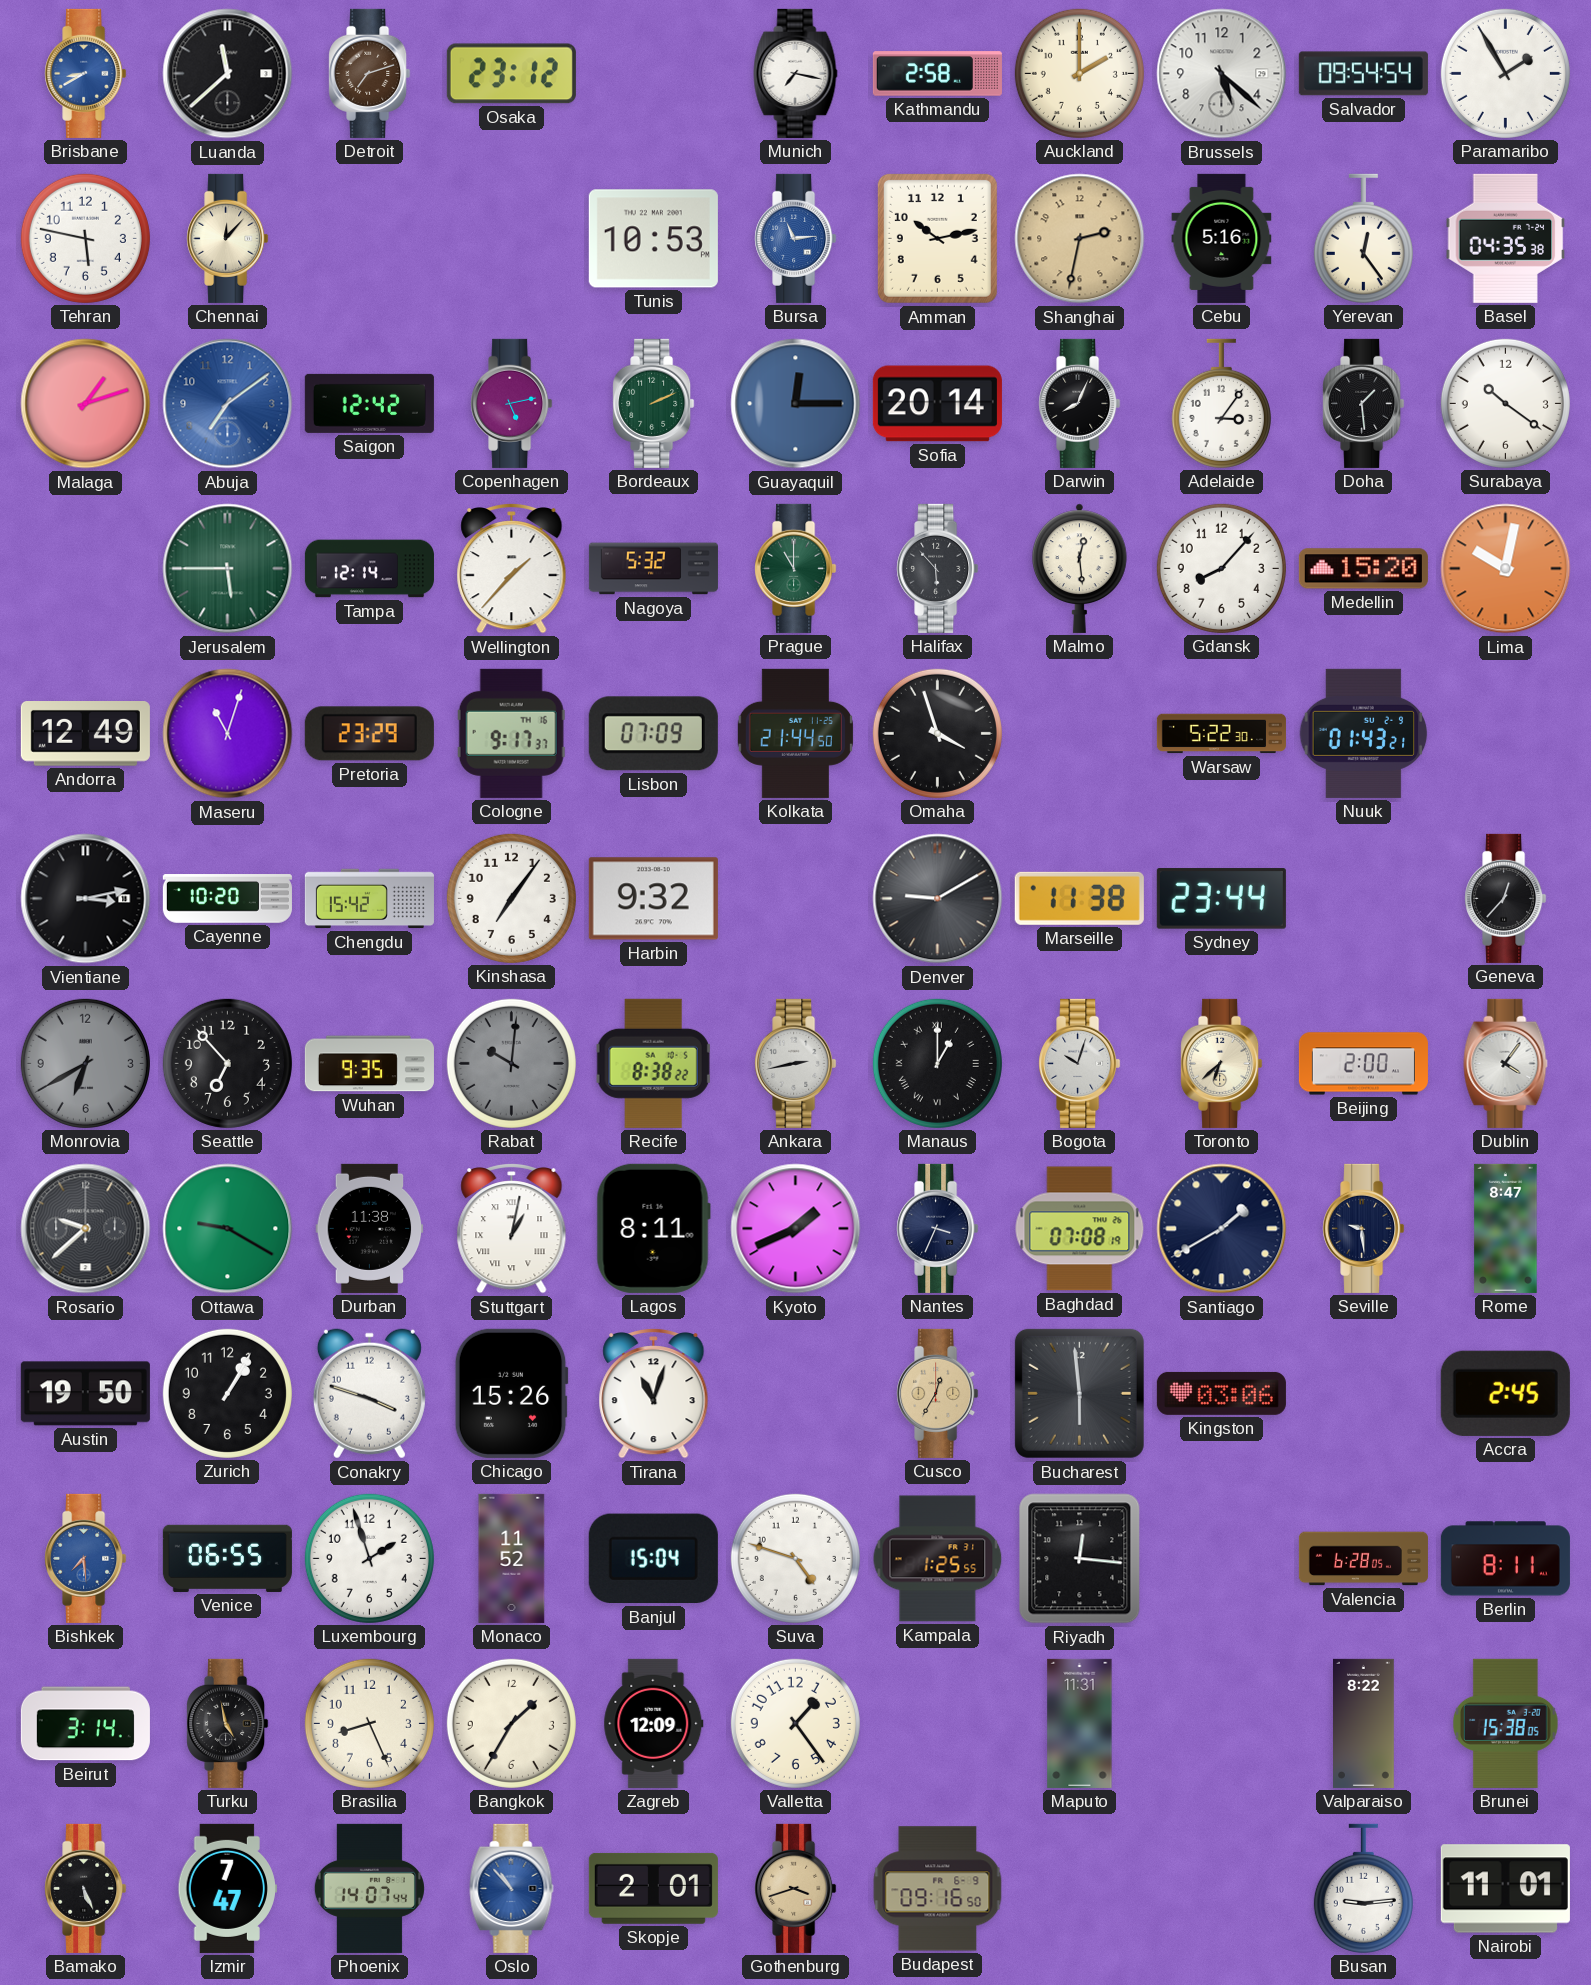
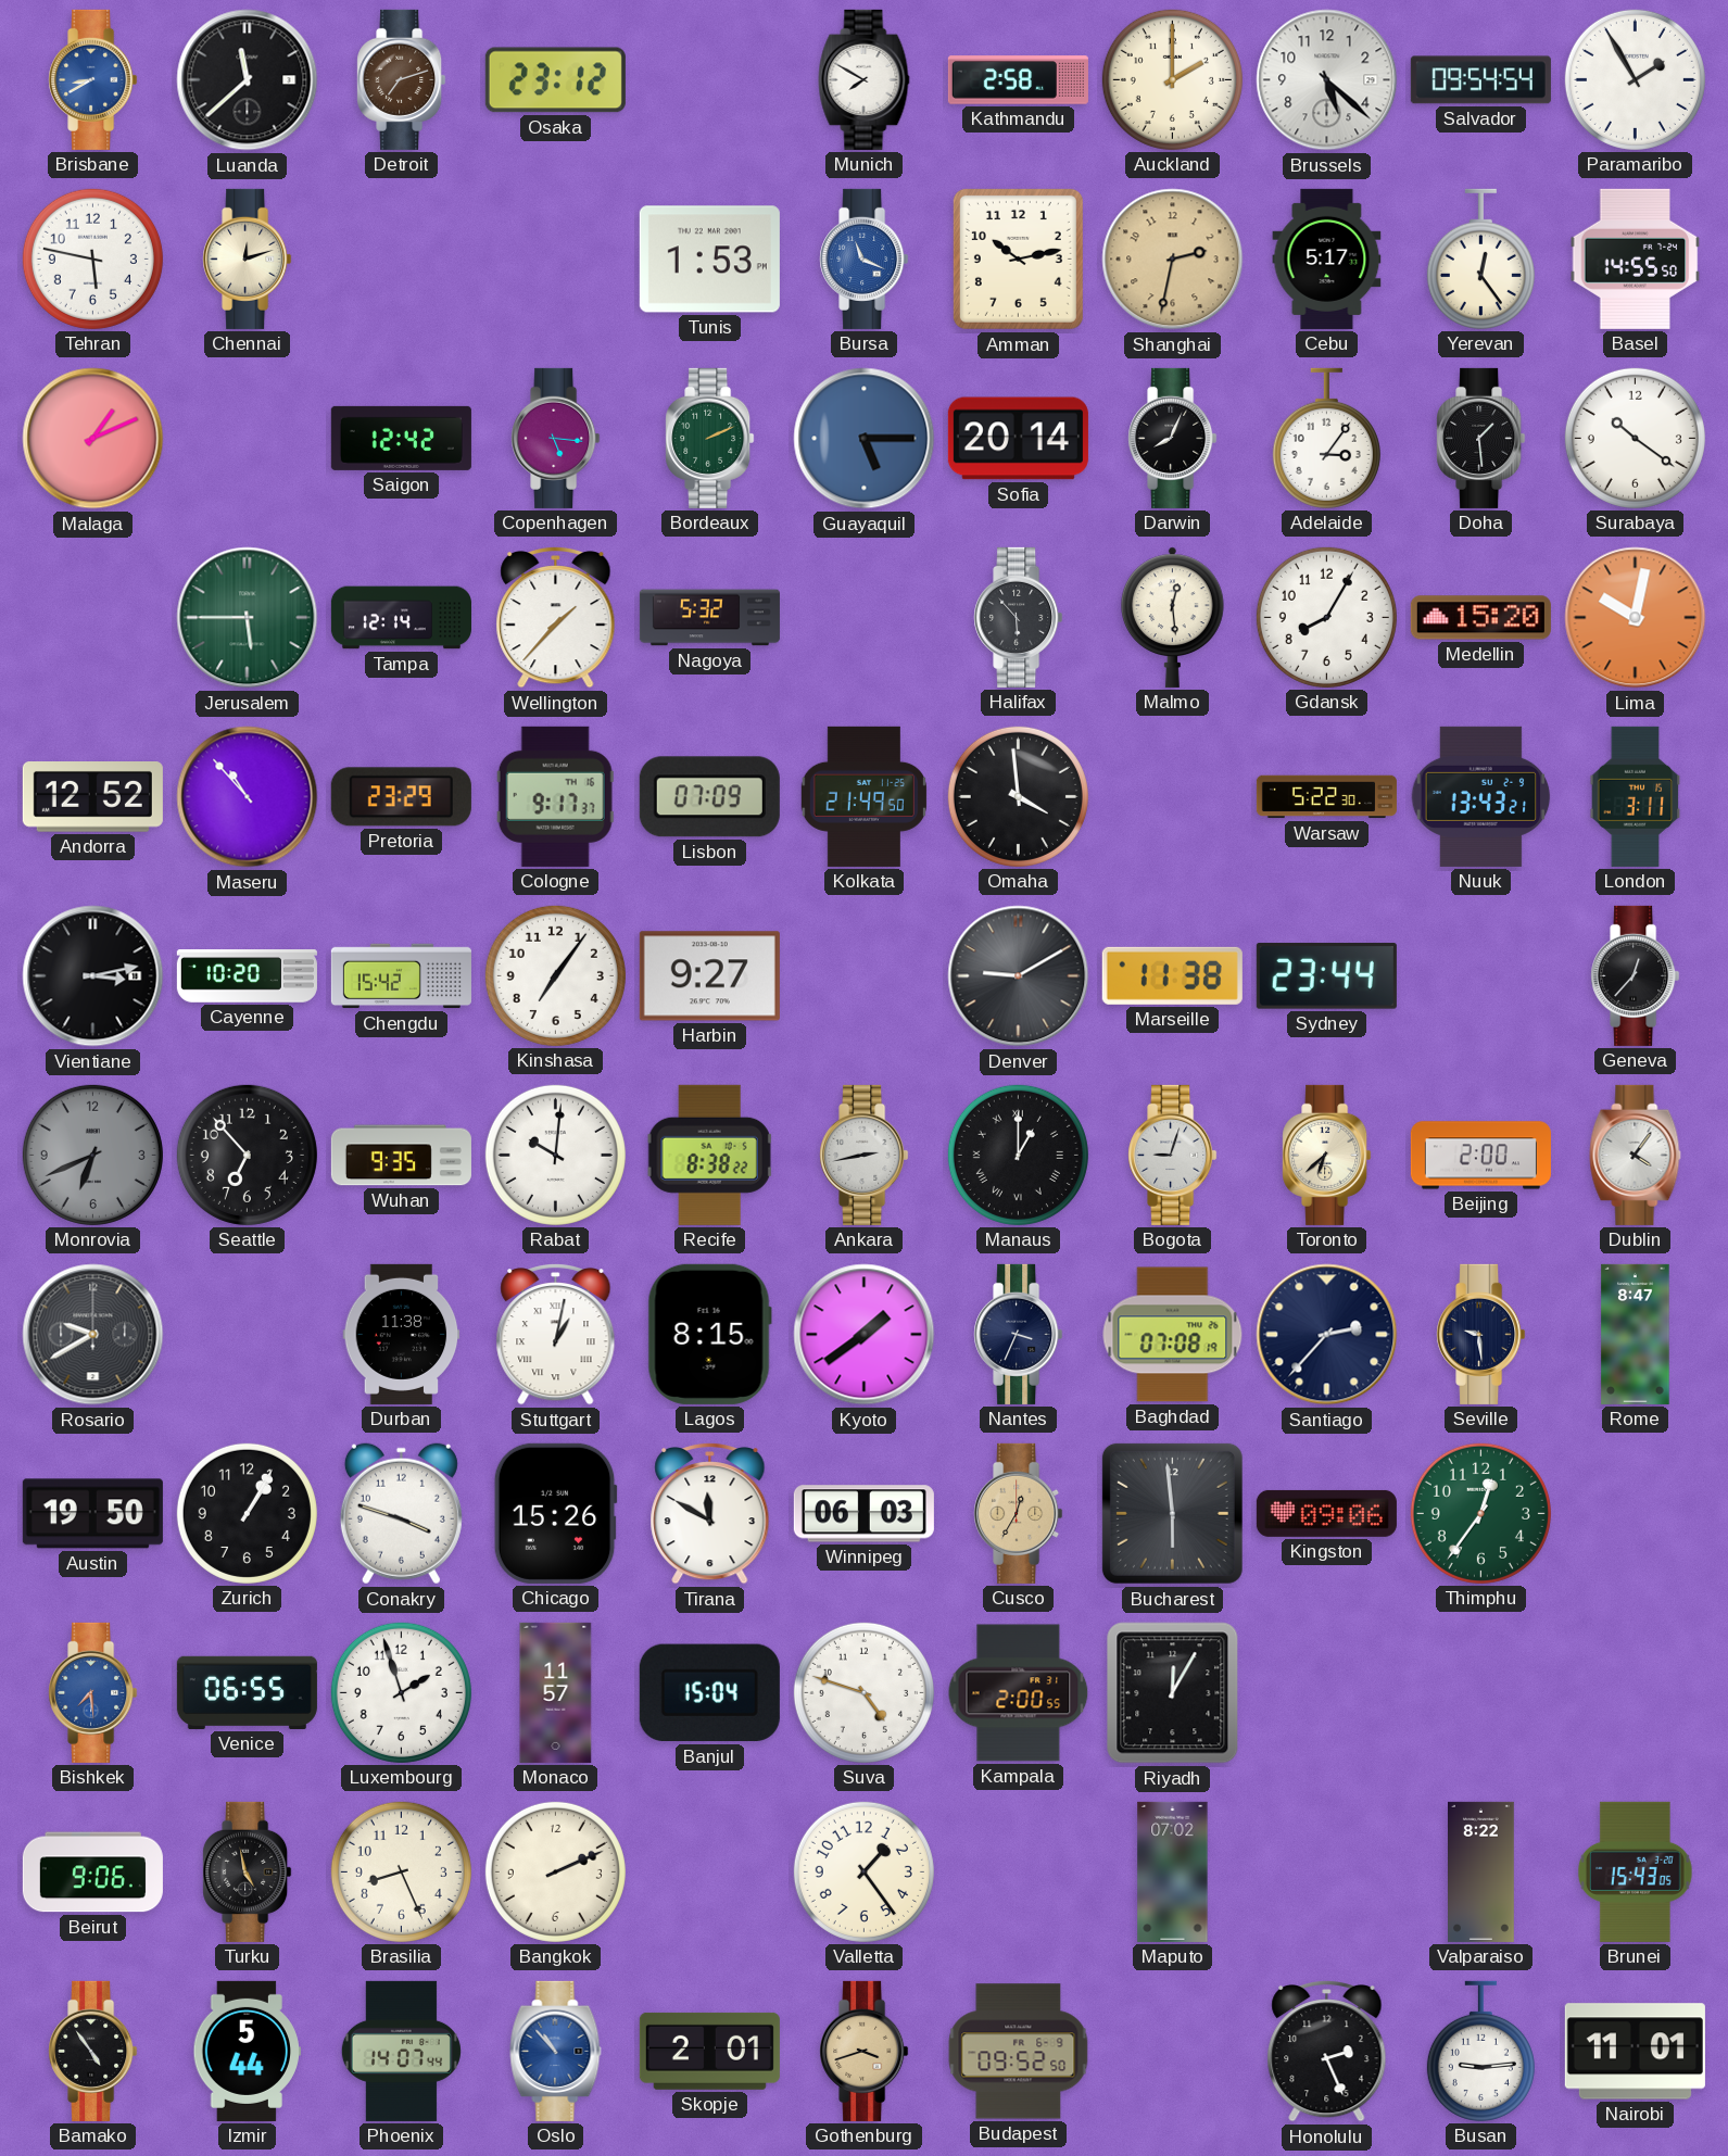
Munich: 7:17 -> 7:50 (865, 79)
Chennai: 12:07 -> 12:12 (248, 259)
Tunis: 10:53 -> 1:53 (709, 260)
Bursa: 11:14 -> 11:19 (865, 259)
Cebu: 5:16 -> 5:17 (1327, 259)
Basel: 04:35 -> 14:55 (1636, 259)
Malaga: 1:12 -> 1:11 (93, 439)
Abuja: 7:09 -> none (228, 404)
Copenhagen: 5:13 -> 5:16 (556, 438)
Guayaquil: 12:15 -> 5:15 (865, 439)
Prague: 11:00 -> none (796, 568)
Gdansk: 8:07 -> 8:05 (1326, 617)
Andorra: 12:49 -> 12:52 (92, 797)
Maseru: 11:03 -> 10:53 (248, 797)
Kolkata: 21:44 -> 21:49 (863, 796)
Omaha: 3:57 -> 3:59 (1018, 796)
Nuuk: 01:43 -> 13:43 (1481, 796)
London: none -> 3:11 (1636, 796)
Harbin: 9:32 -> 9:27 (709, 976)
Monrovia: 6:40 -> 6:41 (92, 1155)
Rabat dial: grey -> white (555, 1155)
Bogota: 10:03 -> 9:03 (1173, 1155)
Rosario: 9:38 -> 9:40 (93, 1335)
Ottawa: 9:20 -> none (228, 1229)
Lagos: 8:11 -> 8:15 (709, 1334)
Kyoto: 1:41 -> 1:39 (865, 1335)
Santiago: 1:40 -> 2:37 (1327, 1335)
Tirana: 11:03 -> 11:50 (710, 1513)
Winnipeg: none -> 06:03 (863, 1514)
Kingston: 03:06 -> 09:06 (1326, 1513)
Thimphu: none -> 12:36 (1480, 1513)
Accra: 2:45 -> none (1505, 1393)
Monaco: 11:52 -> 11:57 (556, 1692)
Kampala: 1:25 -> 2:00 (1019, 1693)
Riyadh: 12:16 -> 12:05 (1173, 1693)
Valencia: 6:28 -> none (1363, 1559)
Berlin: 8:11 -> none (1505, 1559)
Beirut: 3:14 -> 9:06 (92, 1873)
Bangkok: 1:35 -> 2:11 (555, 1871)
Zagreb: 12:09 -> none (654, 1723)
Maputo: 11:31 -> 07:02 (1173, 1871)
Brunei: 15:38 -> 15:43 (1635, 1871)
Bamako: 5:26 -> 4:54 (93, 2051)
Izmir: 7:47 -> 5:44 (247, 2051)
Budapest: 09:16 -> 09:52 (1019, 2052)
Honolulu: none -> 2:26 (1327, 2051)
